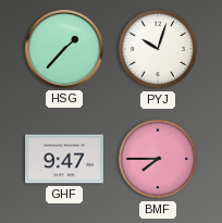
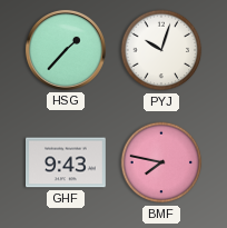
GHF: 9:47 -> 9:43 (67, 162)
BMF: 7:45 -> 7:47 (161, 162)
